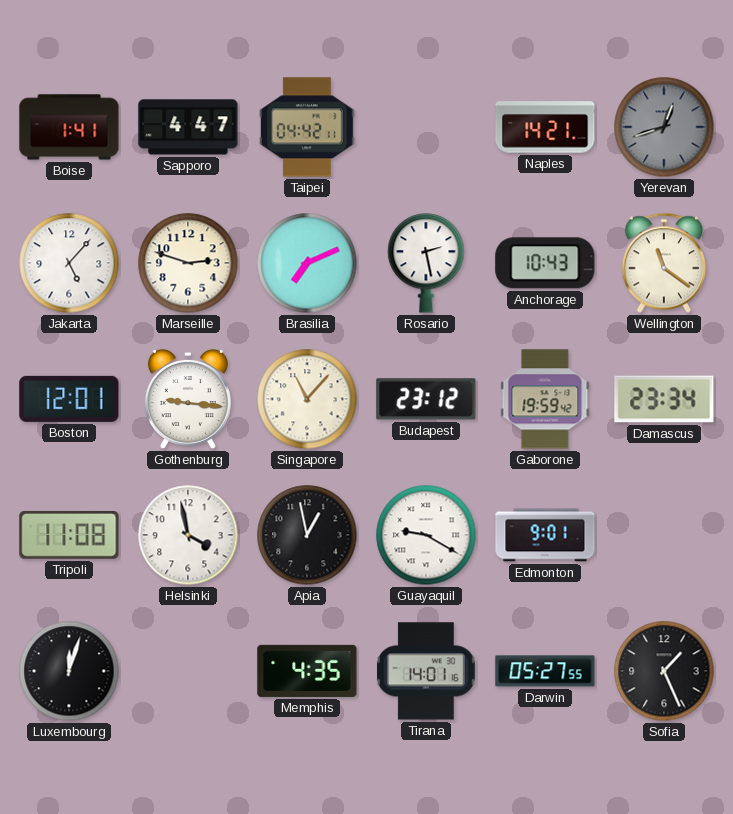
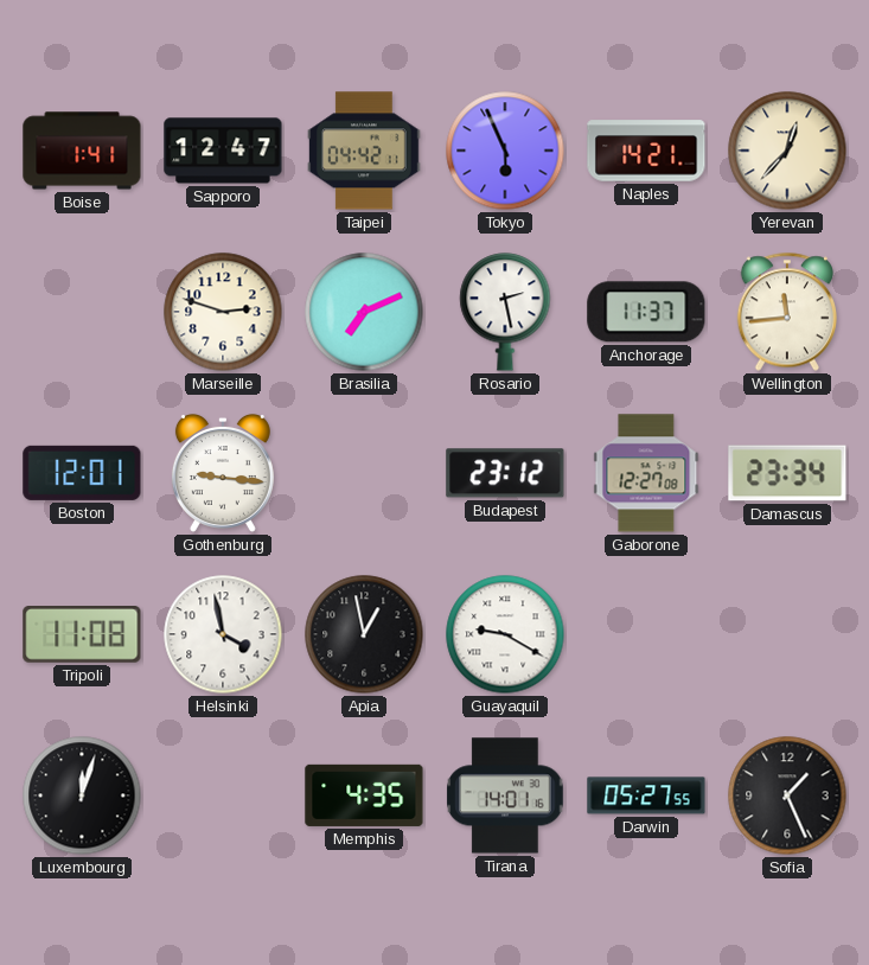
Sapporo: 4:47 -> 12:47 (223, 151)
Tokyo: none -> 5:56 (505, 151)
Yerevan: 12:42 -> 12:37 (787, 151)
Yerevan dial: grey -> cream (787, 151)
Jakarta: 5:07 -> none (69, 263)
Anchorage: 10:43 -> 11:37 (646, 312)
Wellington: 11:21 -> 11:44 (786, 312)
Singapore: 11:07 -> none (307, 399)
Gaborone: 19:59 -> 12:27 (646, 473)
Edmonton: 9:01 -> none (545, 535)
